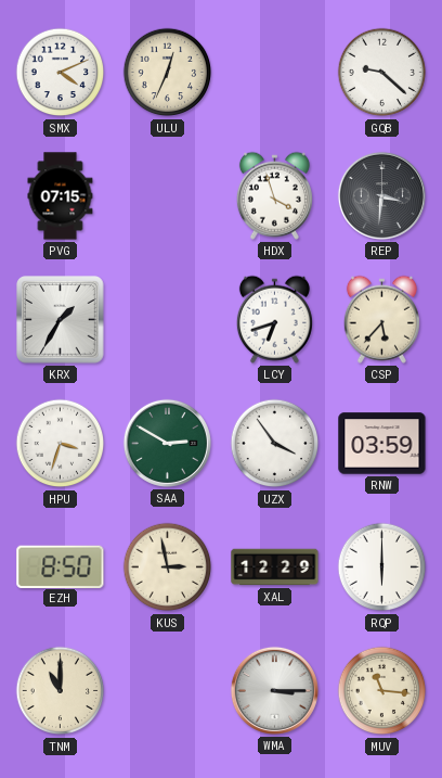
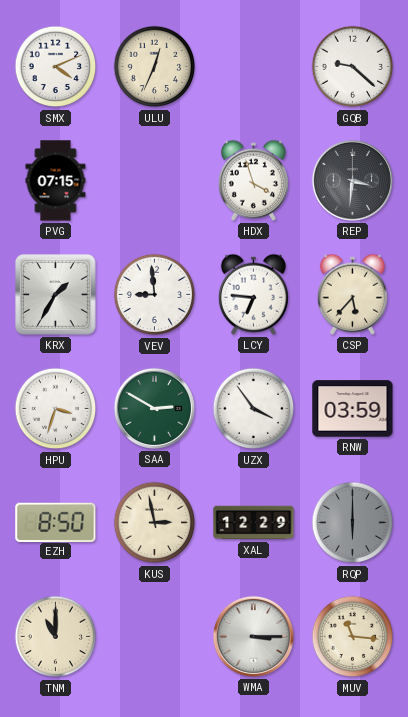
VEV: none -> 8:59 (155, 295)
LCY: 6:42 -> 6:46 (253, 294)
RQP dial: white -> grey (353, 523)
